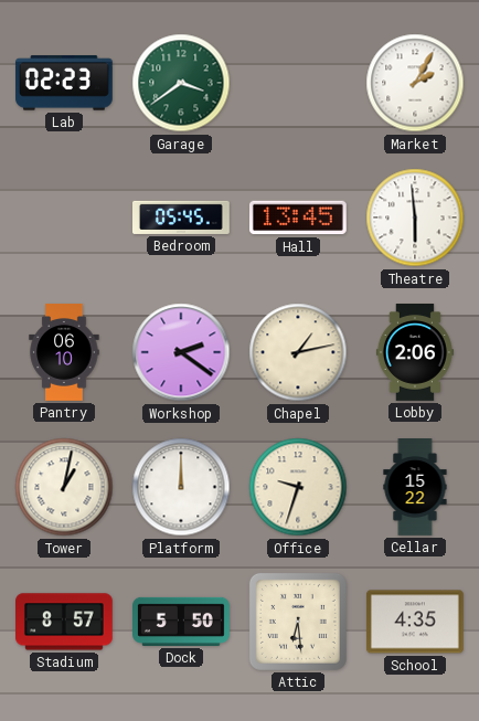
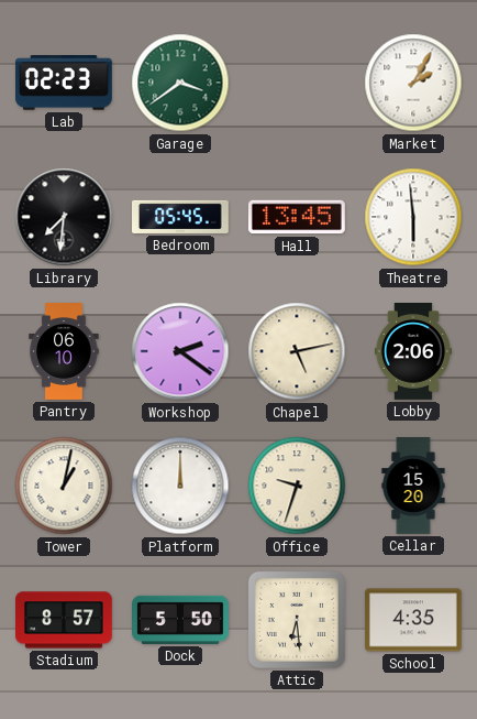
Library: none -> 7:31 (64, 217)
Chapel: 1:13 -> 5:13 (297, 351)
Cellar: 15:22 -> 15:20 (413, 487)
